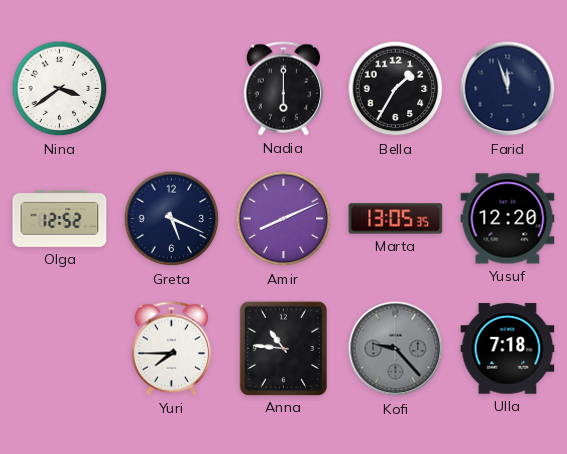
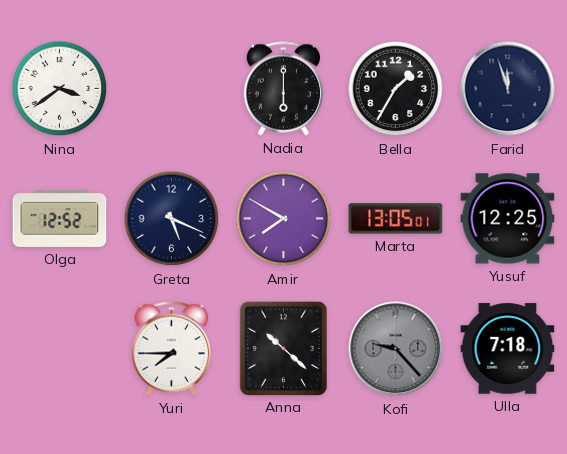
Amir: 8:11 -> 7:50 (284, 219)
Marta: 13:05:35 -> 13:05:01 (396, 219)
Yusuf: 12:20 -> 12:25 (508, 219)
Anna: 10:46 -> 10:22 (283, 348)
